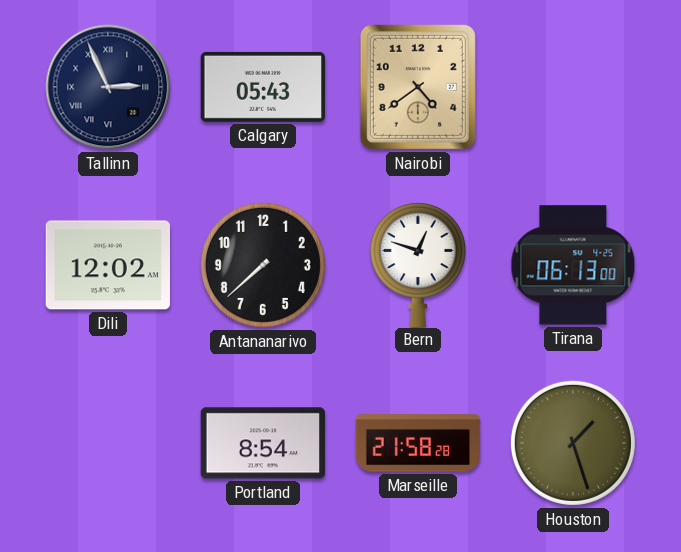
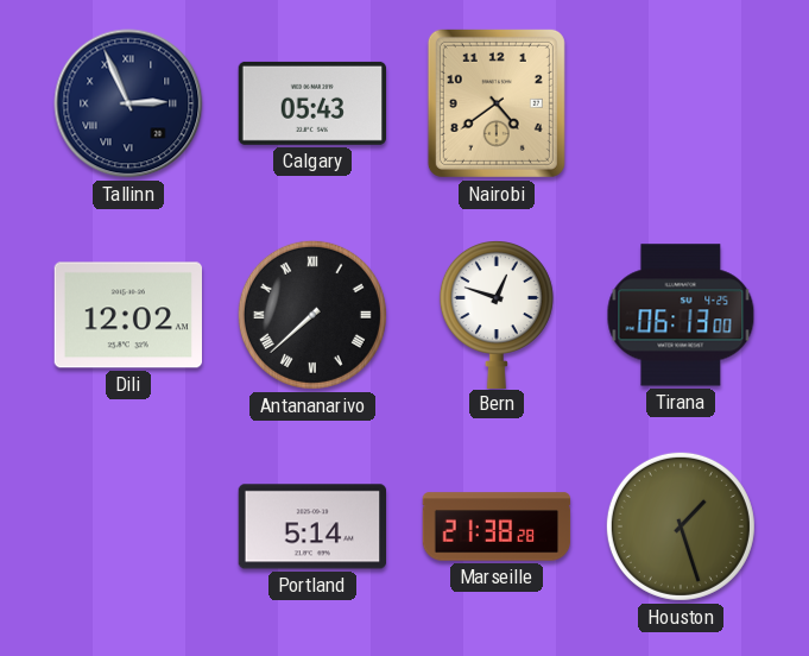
Antananarivo numerals: Arabic -> Roman (312, 315)
Portland: 8:54 -> 5:14 (311, 526)
Marseille: 21:58 -> 21:38 (497, 526)
